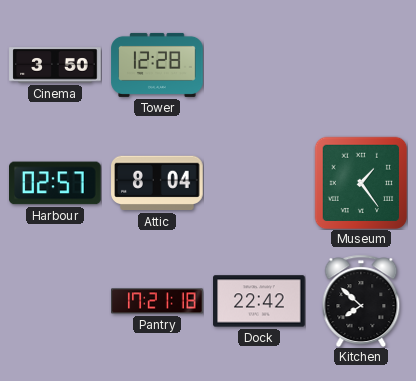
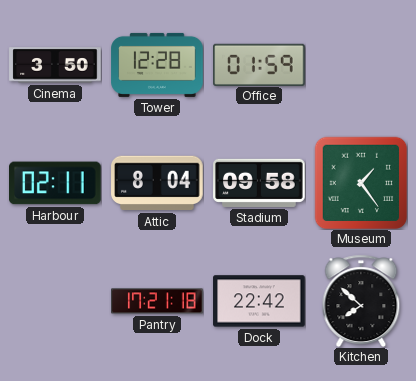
Office: none -> 01:59 (259, 64)
Harbour: 02:57 -> 02:11 (56, 183)
Stadium: none -> 09:58 (259, 183)
